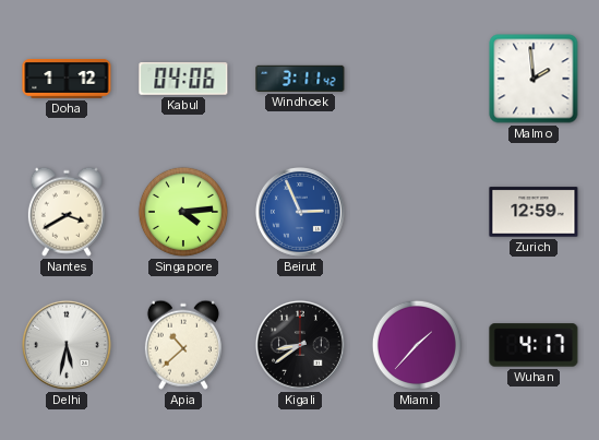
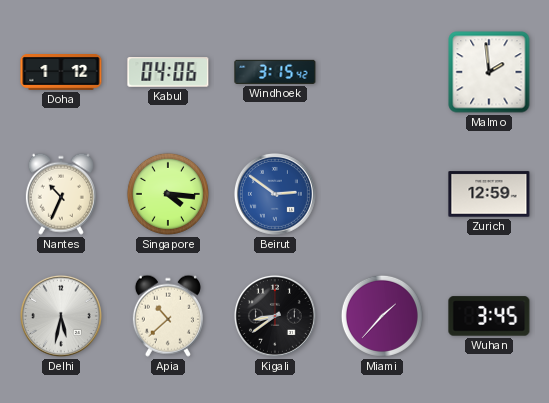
Windhoek: 3:11 -> 3:15 (275, 72)
Nantes: 3:40 -> 10:34 (61, 194)
Singapore: 4:14 -> 4:16 (168, 194)
Beirut: 2:56 -> 2:51 (275, 194)
Wuhan: 4:17 -> 3:45 (489, 316)
